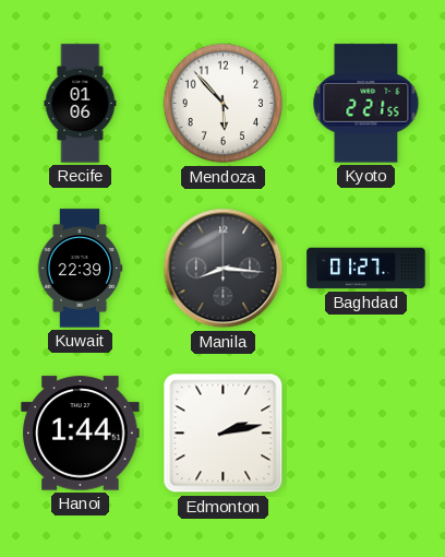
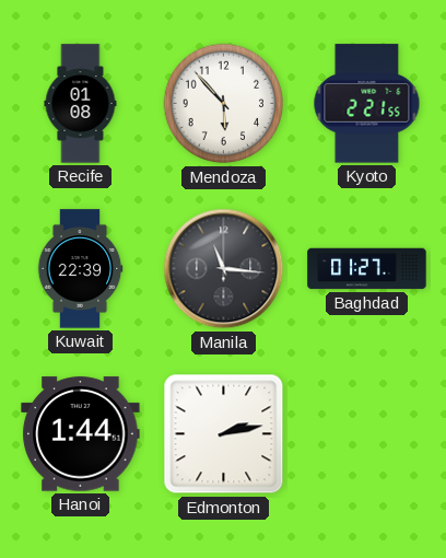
Recife: 01:06 -> 01:08 (81, 104)
Manila: 8:16 -> 11:16 (224, 269)
